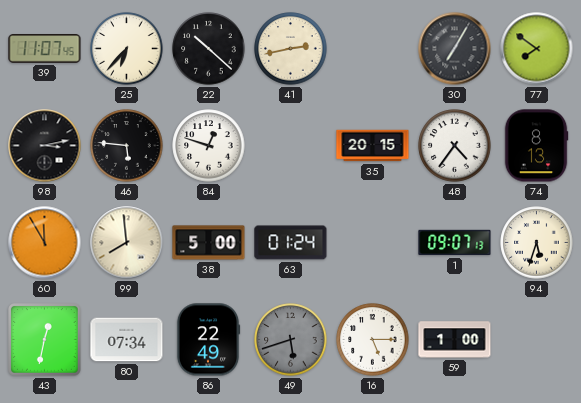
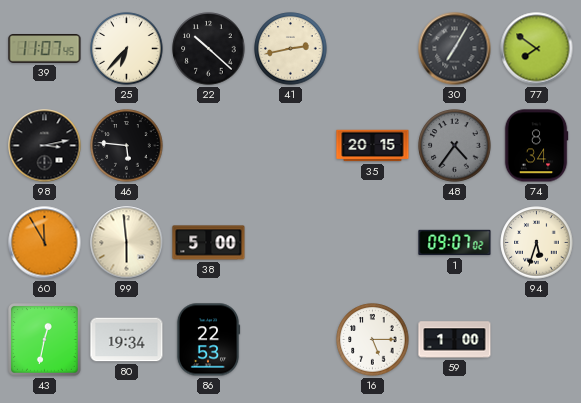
84: 12:48 -> none (209, 146)
48 dial: white -> grey (455, 146)
74: 8:13 -> 8:34 (536, 146)
99: 7:59 -> 5:59 (127, 243)
63: 01:24 -> none (291, 243)
1: 09:07:13 -> 09:07:02 (455, 243)
80: 07:34 -> 19:34 (127, 340)
86: 22:49 -> 22:53 (208, 340)
49: 5:42 -> none (291, 340)
